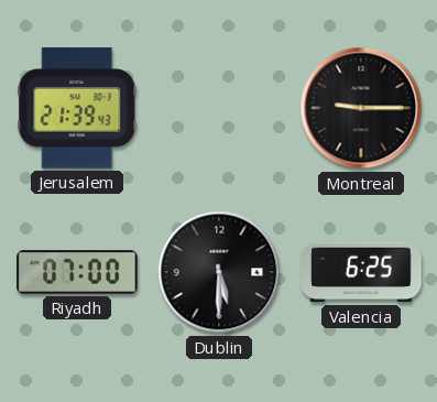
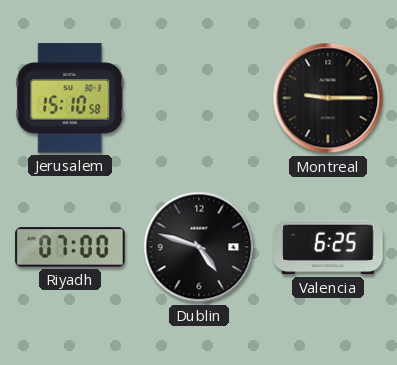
Jerusalem: 21:39 -> 15:10 (70, 98)
Dublin: 5:30 -> 4:48 (199, 247)
